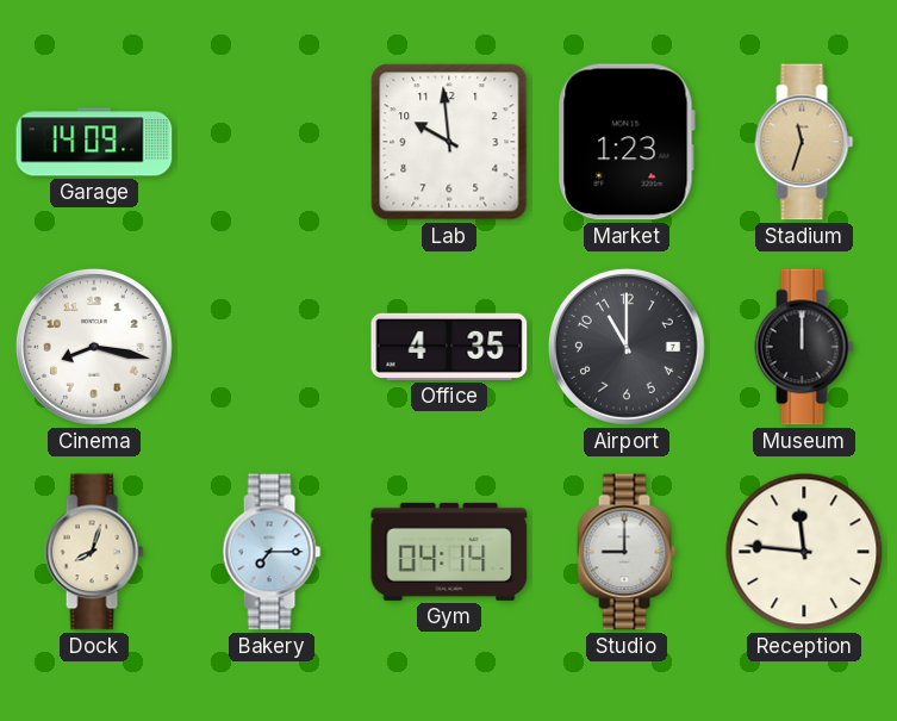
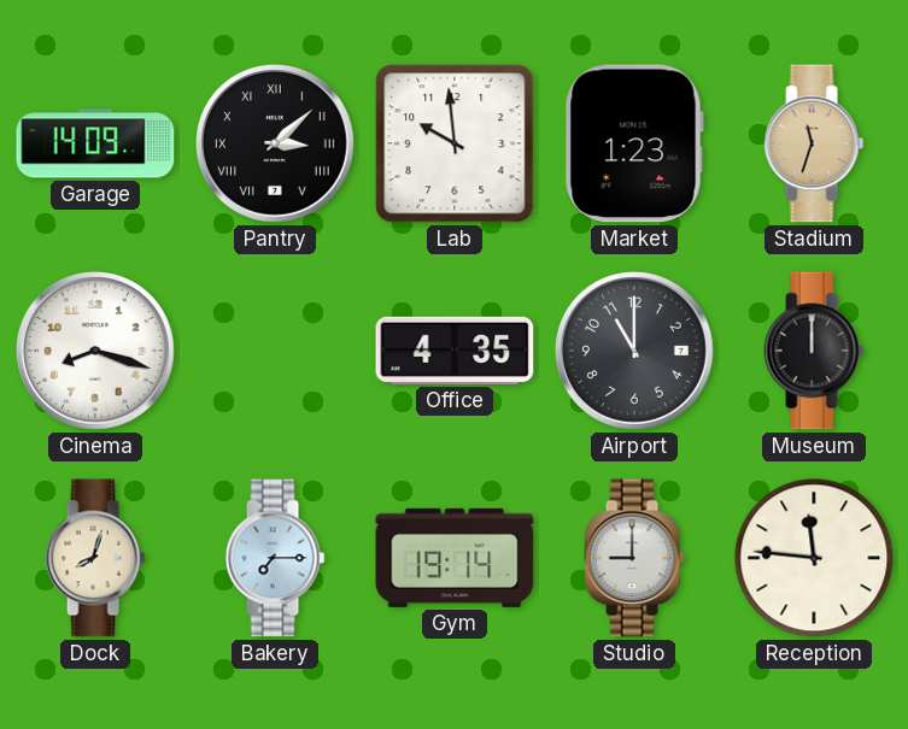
Pantry: none -> 3:08 (275, 143)
Cinema: 8:17 -> 8:18 (95, 351)
Gym: 04:14 -> 19:14 (455, 558)
